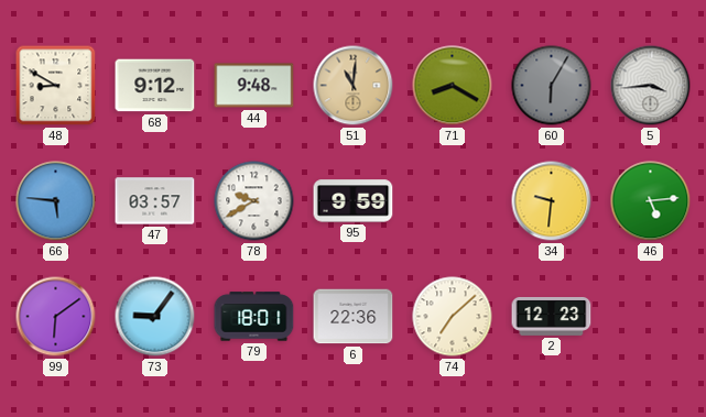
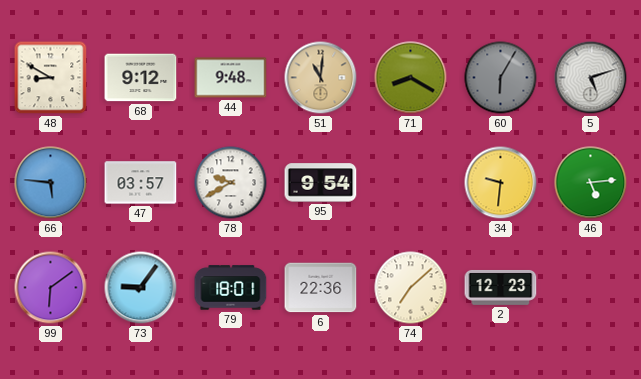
5: 3:44 -> 5:12 (591, 78)
95: 9:59 -> 9:54 (321, 183)
